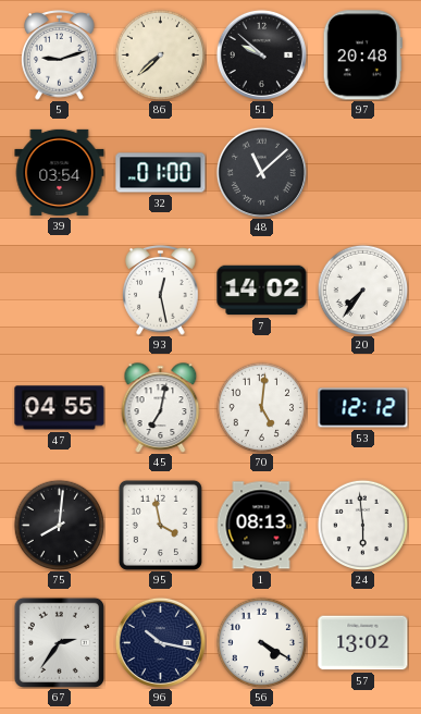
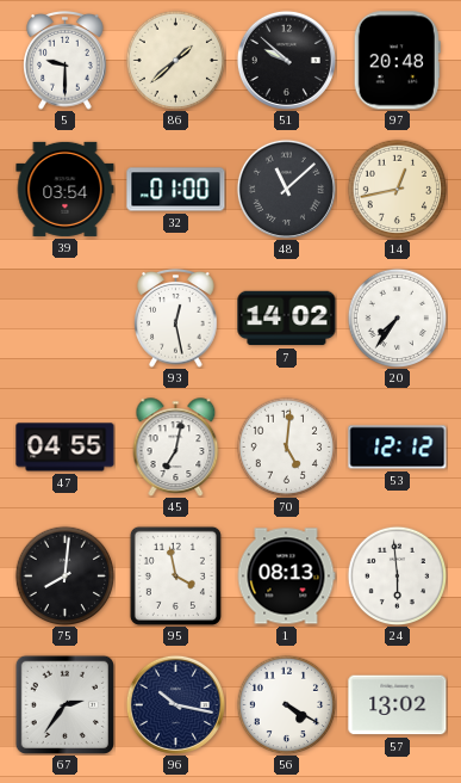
5: 9:12 -> 9:30 (66, 61)
86: 7:38 -> 1:38 (175, 60)
14: none -> 12:43 (397, 189)
